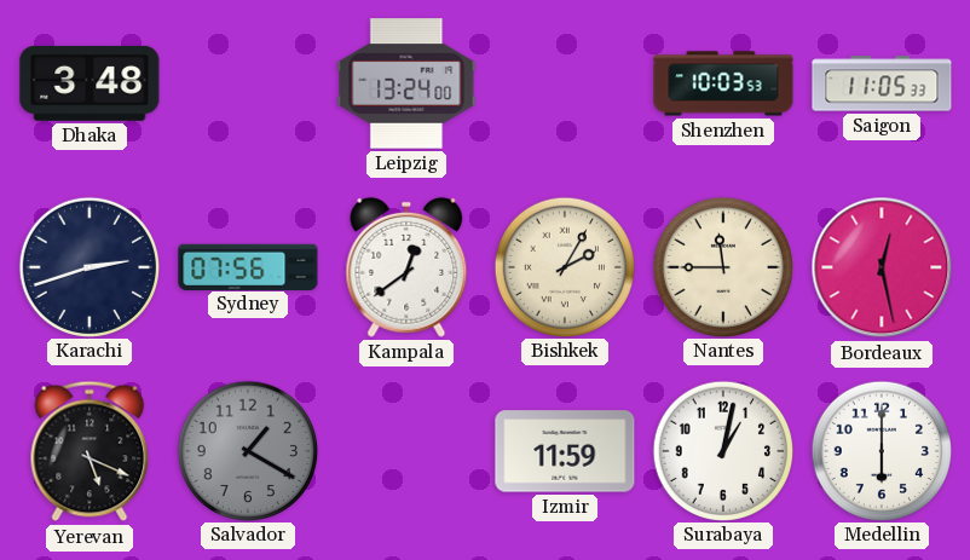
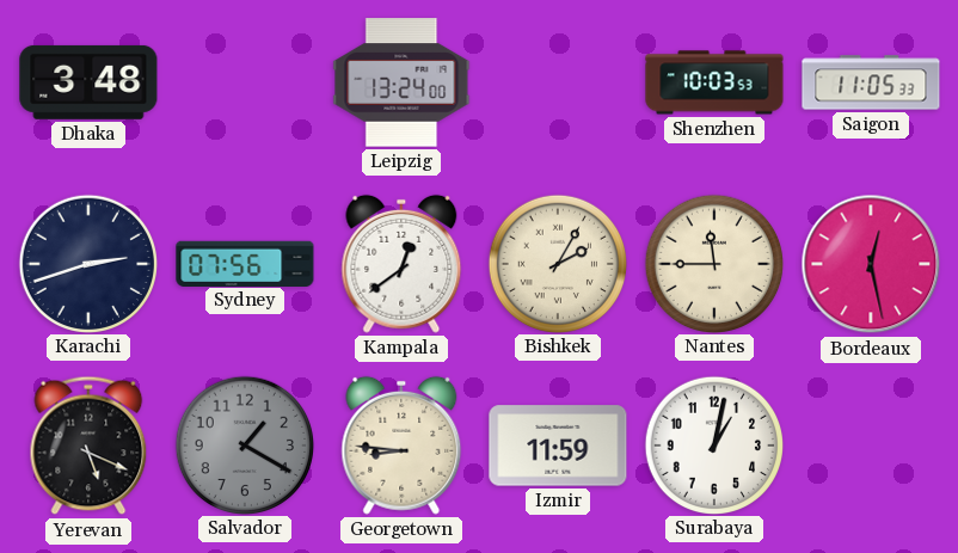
Georgetown: none -> 8:46 (401, 446)
Medellin: 6:00 -> none (880, 450)
